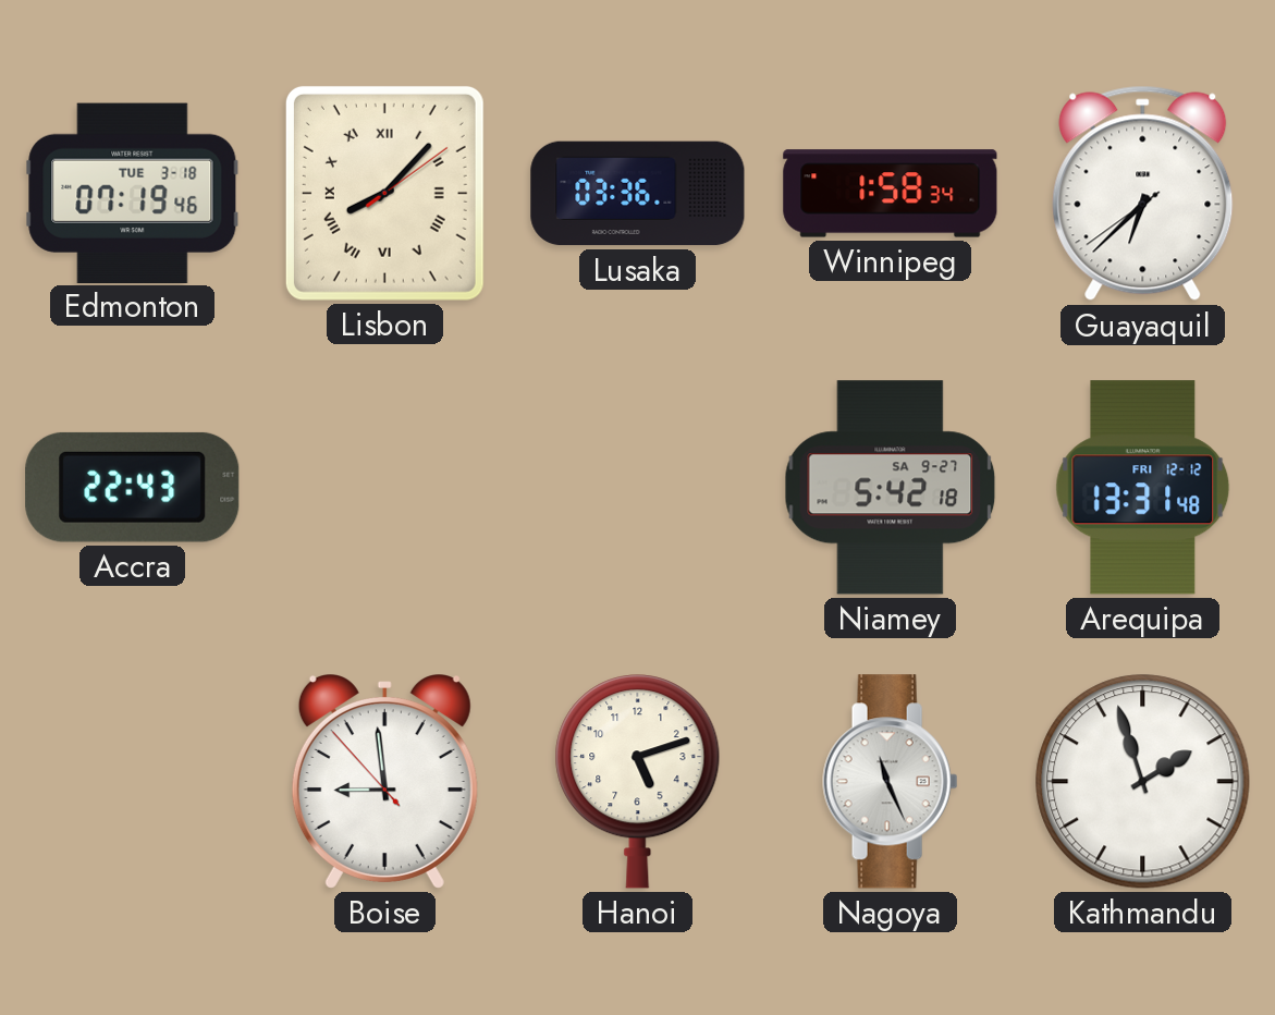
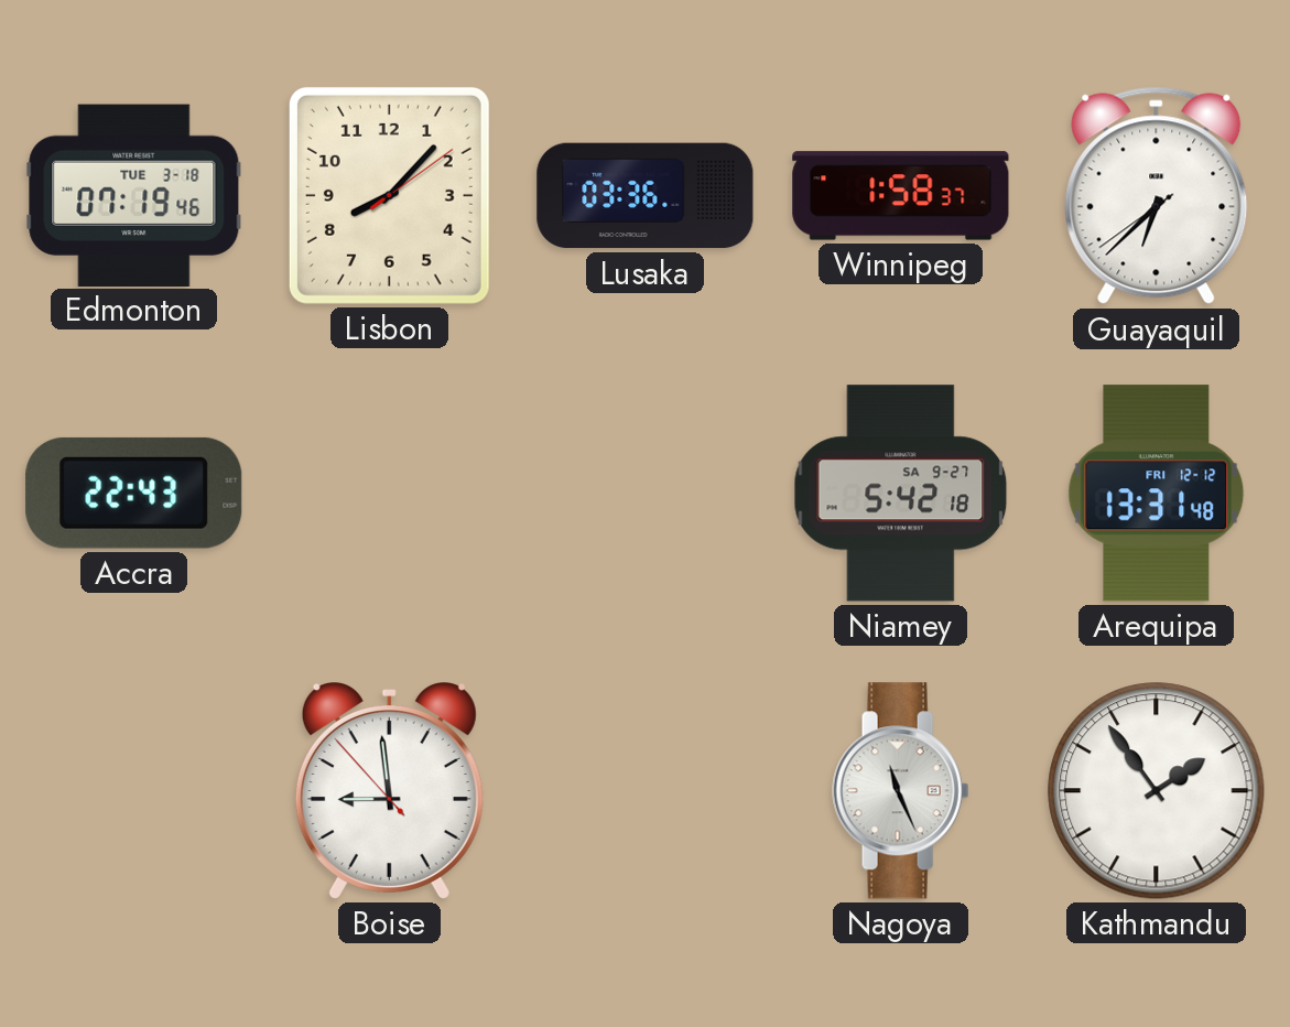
Lisbon numerals: Roman -> Arabic (389, 195)
Winnipeg: 1:58:34 -> 1:58:37 (901, 196)
Hanoi: 5:12 -> none (638, 782)
Kathmandu: 1:57 -> 1:54 (1157, 791)
